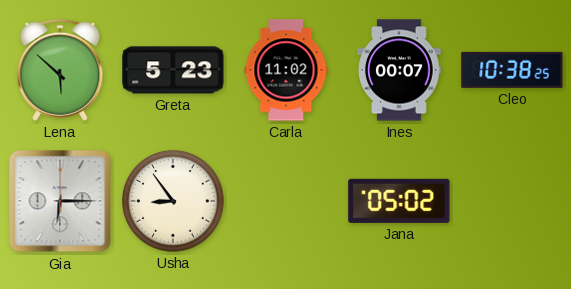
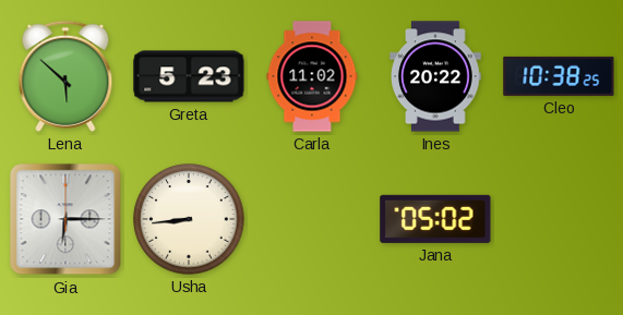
Ines: 00:07 -> 20:22 (436, 76)
Usha: 8:54 -> 8:44 (189, 219)
